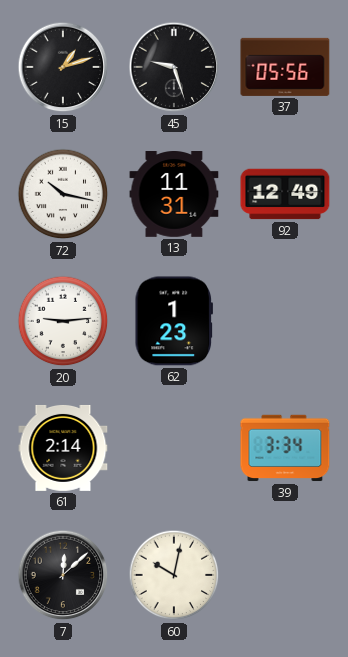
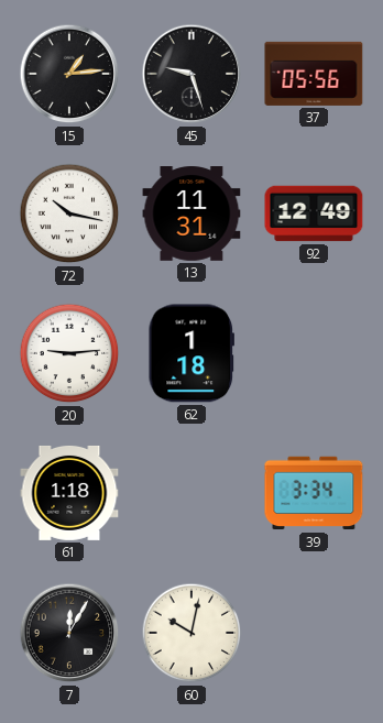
15: 1:12 -> 1:14 (69, 74)
62: 1:23 -> 1:18 (190, 353)
61: 2:14 -> 1:18 (69, 493)
7: 12:08 -> 12:05 (69, 633)
